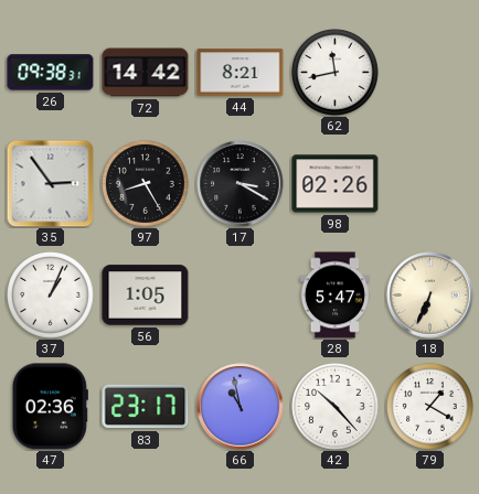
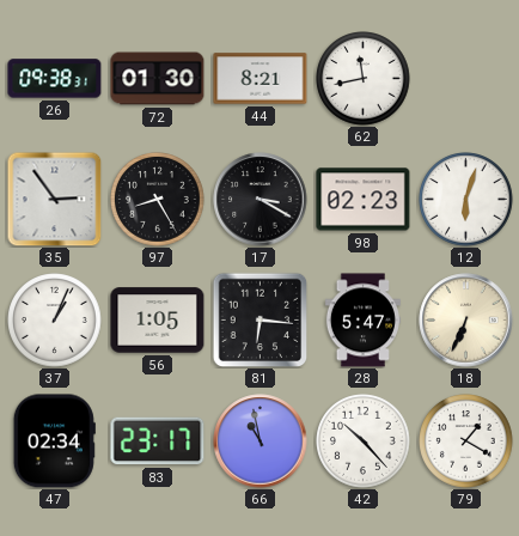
72: 14:42 -> 01:30 (158, 79)
98: 02:26 -> 02:23 (364, 200)
12: none -> 6:03 (466, 200)
81: none -> 6:16 (259, 319)
47: 02:36 -> 02:34 (54, 441)
